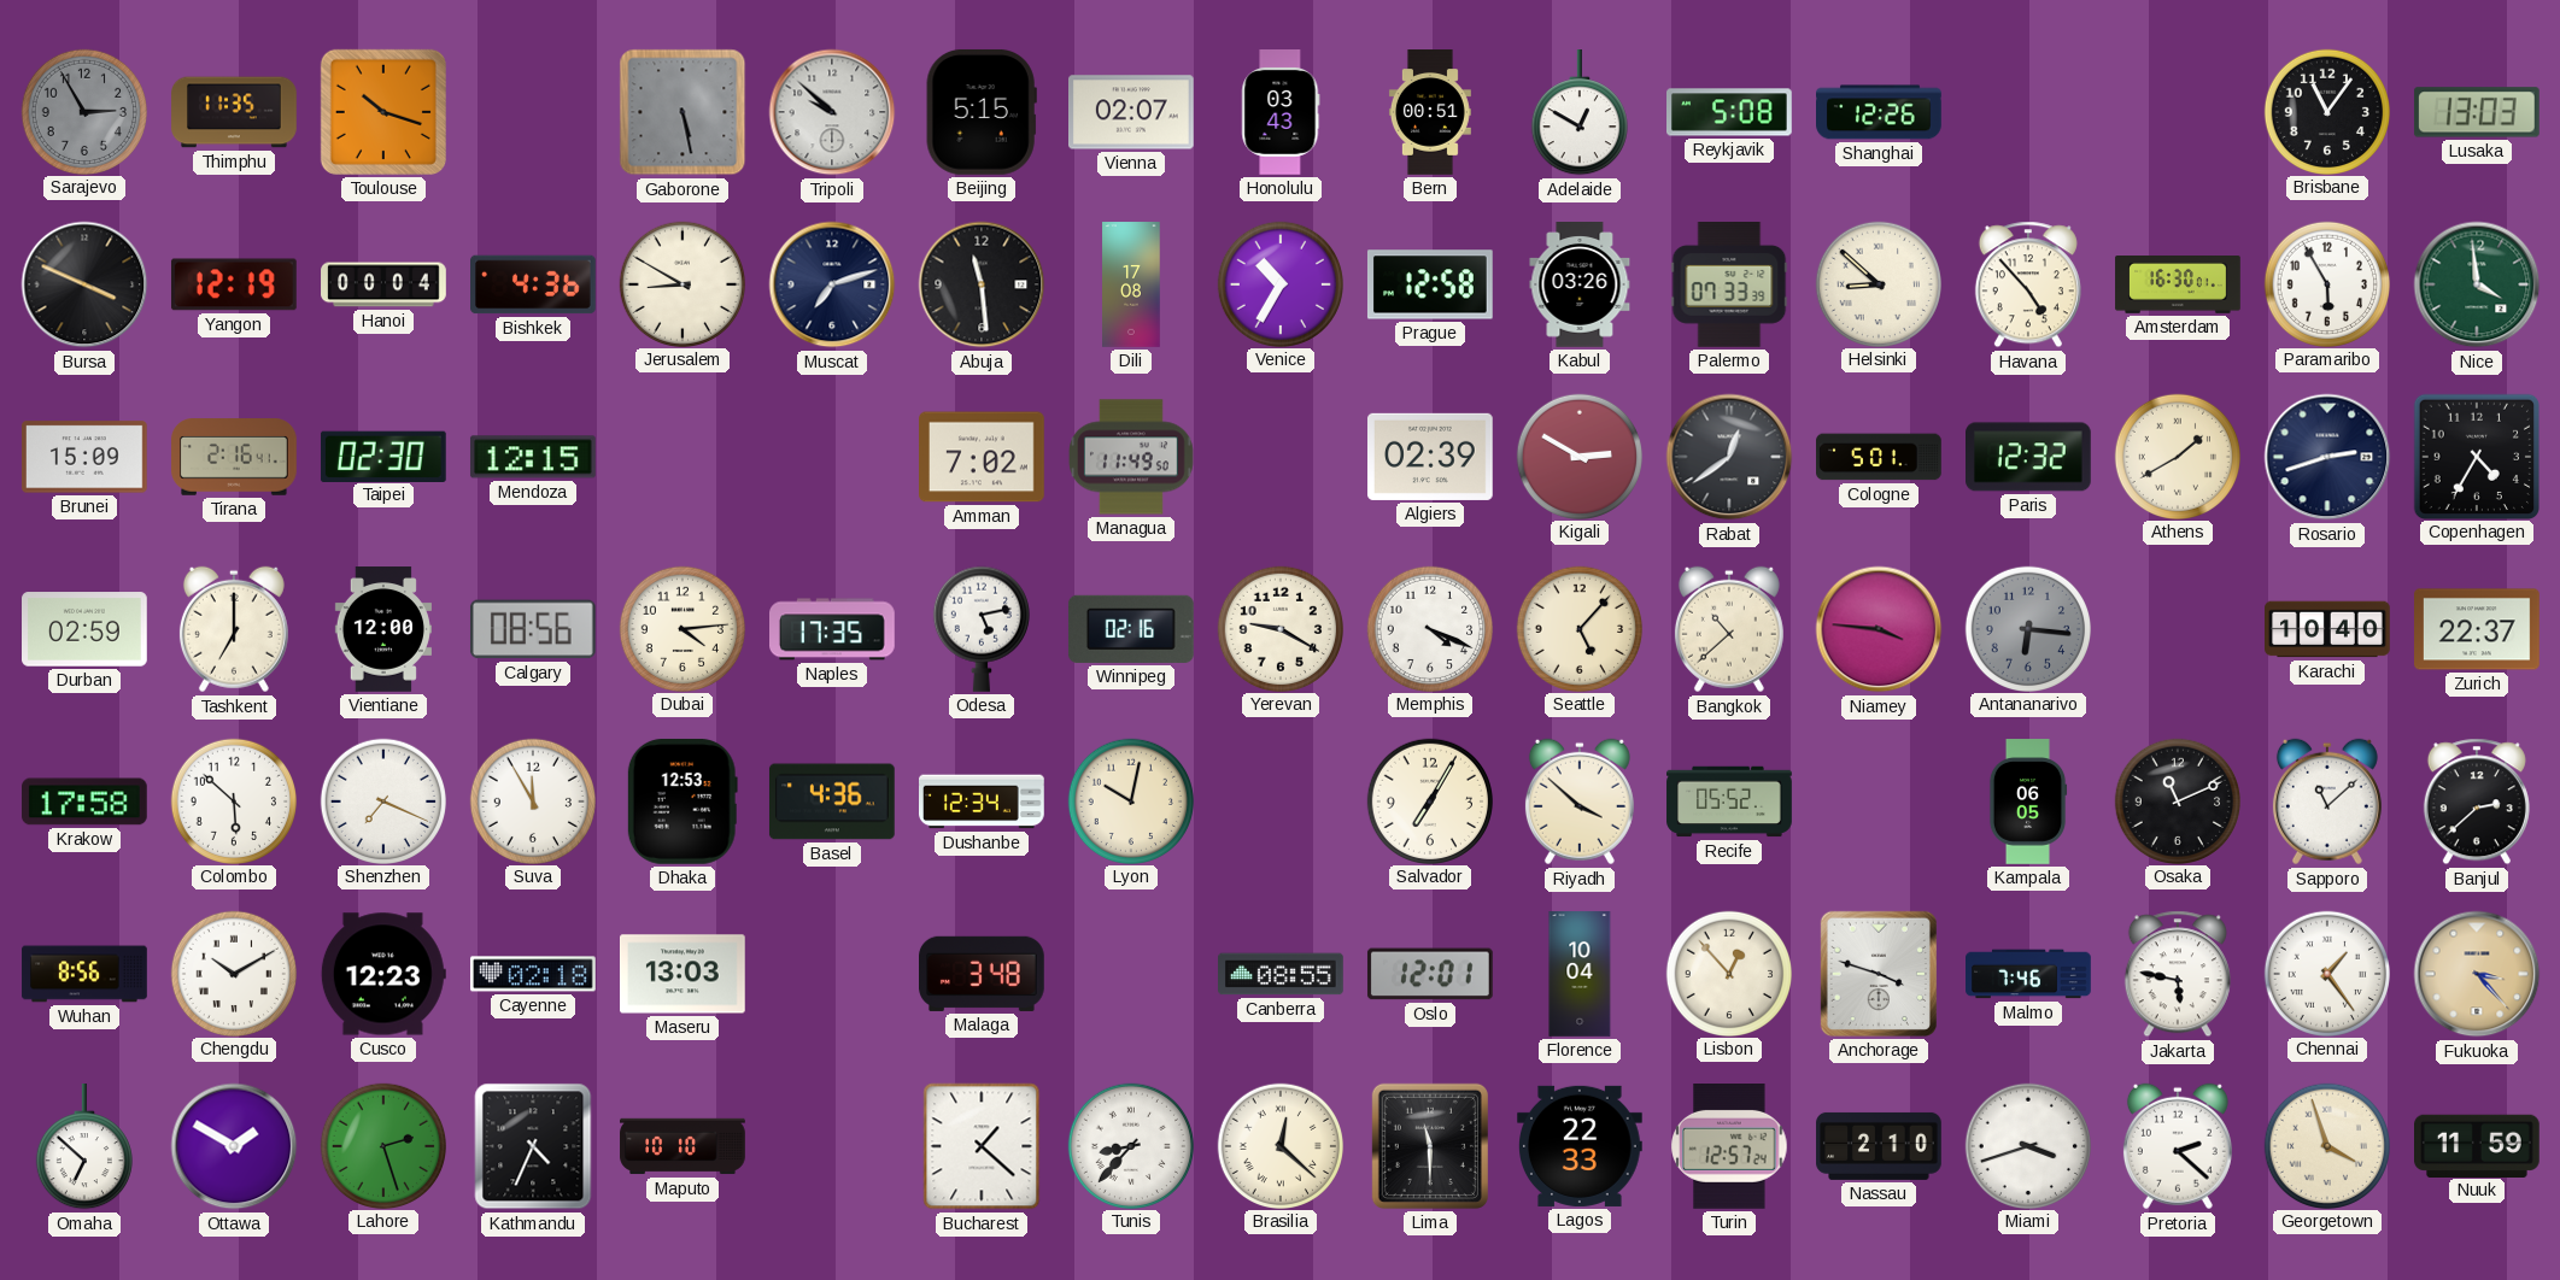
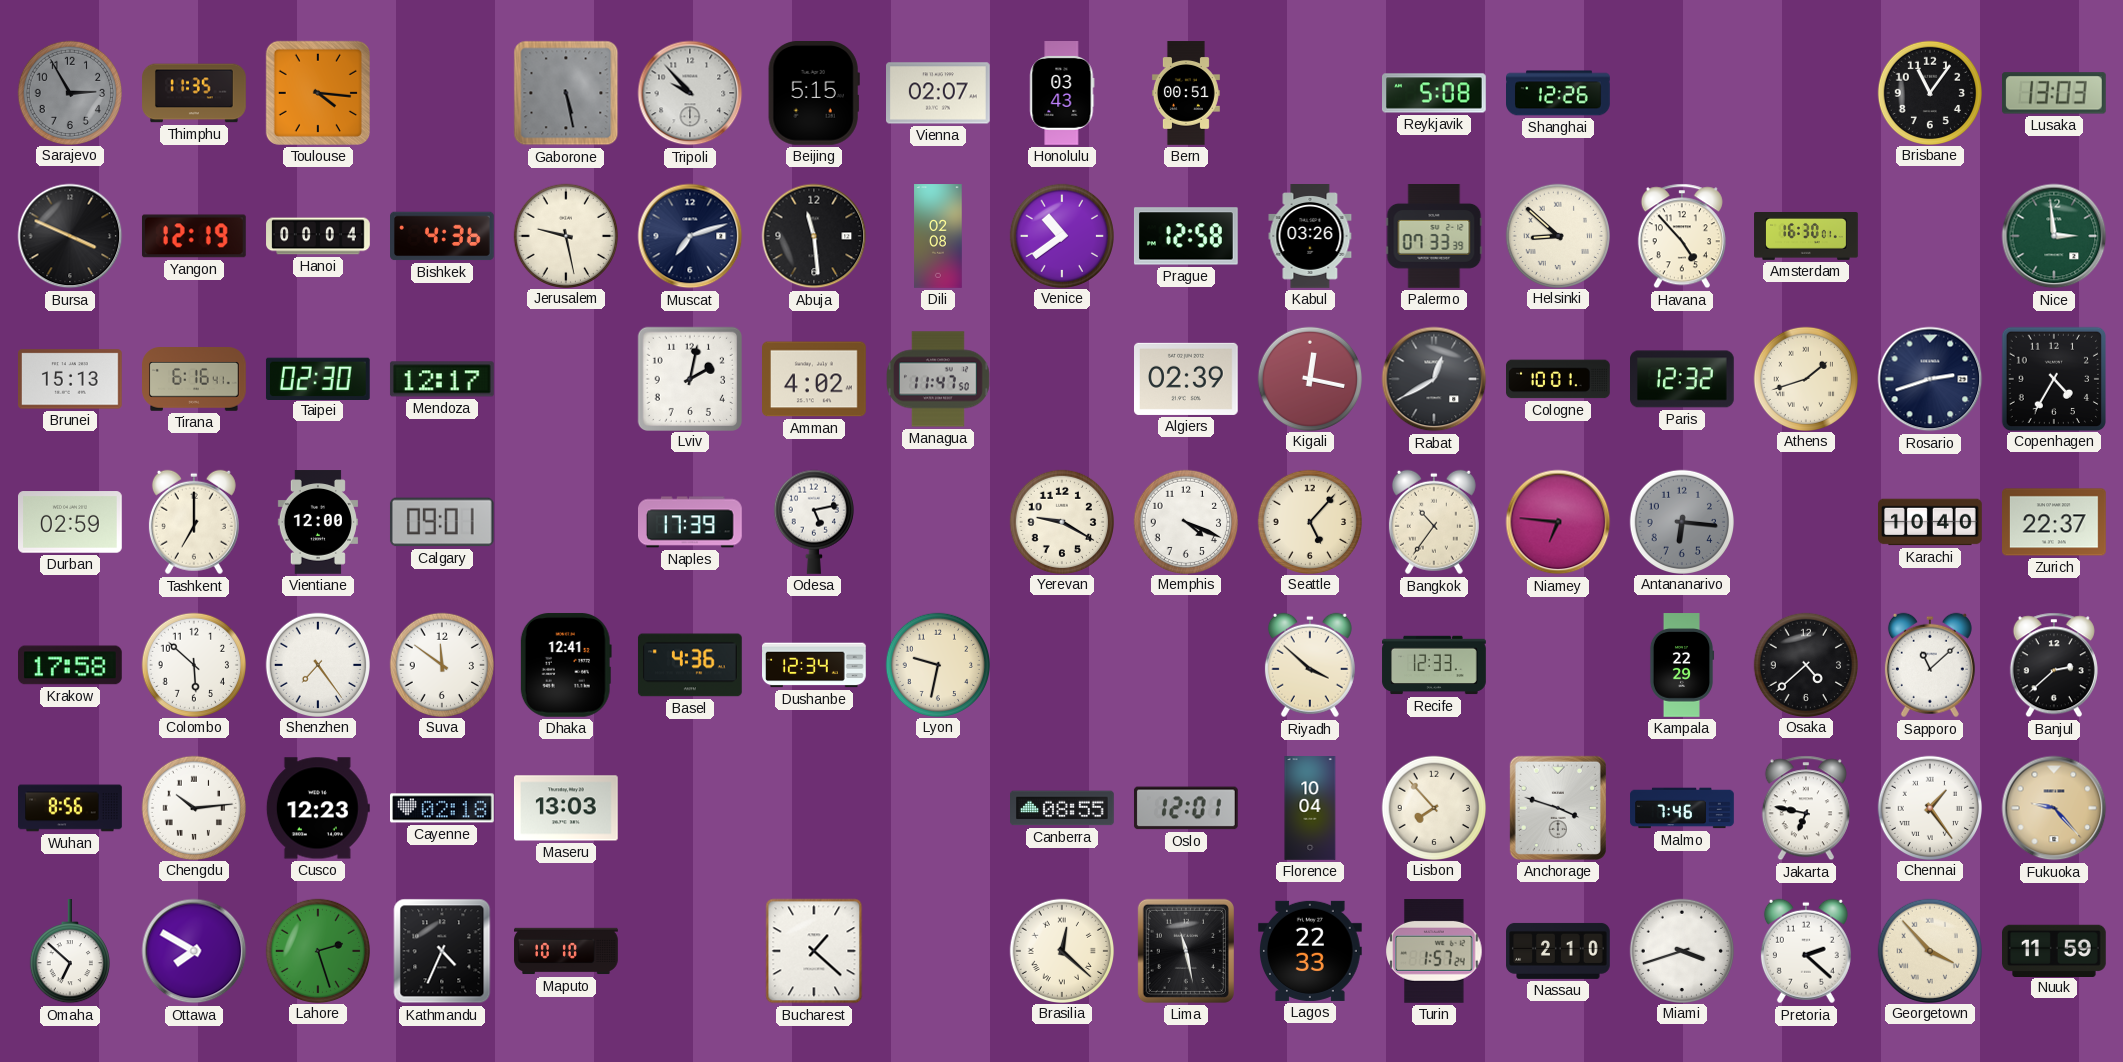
Toulouse: 10:18 -> 4:16 (318, 93)
Tripoli: 9:52 -> 9:53 (690, 93)
Adelaide: 12:50 -> none (1580, 113)
Jerusalem: 8:50 -> 9:28 (565, 235)
Dili: 17:08 -> 02:08 (938, 236)
Venice: 10:35 -> 10:39 (1061, 235)
Paramaribo: 5:55 -> none (2326, 283)
Nice: 3:59 -> 2:59 (2054, 236)
Brunei: 15:09 -> 15:13 (71, 379)
Tirana: 2:16 -> 6:16 (195, 380)
Mendoza: 12:15 -> 12:17 (442, 379)
Lviv: none -> 2:02 (689, 378)
Amman: 7:02 -> 4:02 (815, 379)
Managua: 11:49 -> 11:47 (939, 379)
Kigali: 2:50 -> 12:17 (1309, 378)
Rabat: 12:39 -> 12:40 (1434, 379)
Cologne: 5:01 -> 10:01 (1559, 379)
Athens: 1:40 -> 1:42 (1805, 378)
Calgary: 08:56 -> 09:01 (442, 522)
Dubai: 4:14 -> none (681, 628)
Naples: 17:35 -> 17:39 (691, 522)
Winnipeg: 02:16 -> none (1131, 629)
Bangkok: 10:38 -> 10:36 (1434, 522)
Niamey: 3:46 -> 6:46 (1558, 522)
Shenzhen: 7:19 -> 7:24 (317, 664)
Suva: 11:55 -> 11:51 (441, 664)
Dhaka: 12:53 -> 12:41 (566, 665)
Lyon: 10:02 -> 9:32 (937, 664)
Salvador: 7:05 -> none (1429, 800)
Recife: 05:52 -> 12:33 (1434, 665)
Kampala: 06:05 -> 22:29 (1682, 665)
Osaka: 11:11 -> 4:38 (1805, 664)
Chengdu: 10:10 -> 10:14 (193, 807)
Malaga: 3:48 -> none (983, 974)
Lisbon: 12:53 -> 7:53 (1433, 807)
Jakarta: 5:47 -> 6:47 (1806, 808)
Fukuoka: 3:23 -> 9:23 (2054, 808)
Ottawa: 1:50 -> 7:50 (194, 951)
Tunis: 8:37 -> none (1130, 1145)
Lima: 11:30 -> 11:28 (1186, 951)
Turin: 12:57 -> 1:57 (1434, 952)
Georgetown: 3:57 -> 3:53 (1929, 950)
